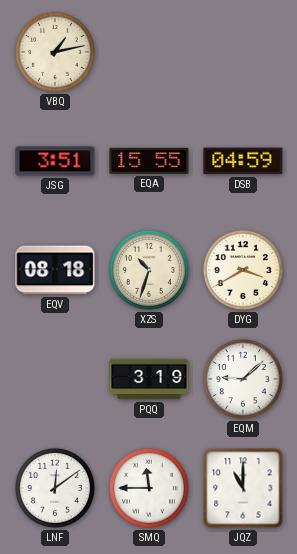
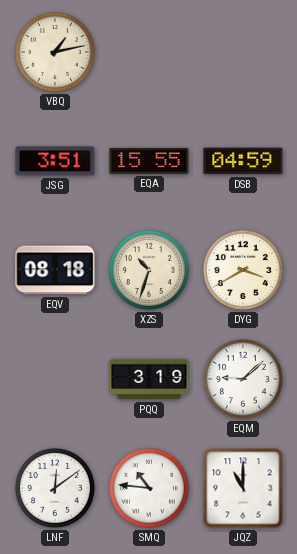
SMQ: 11:45 -> 10:46 (149, 488)
